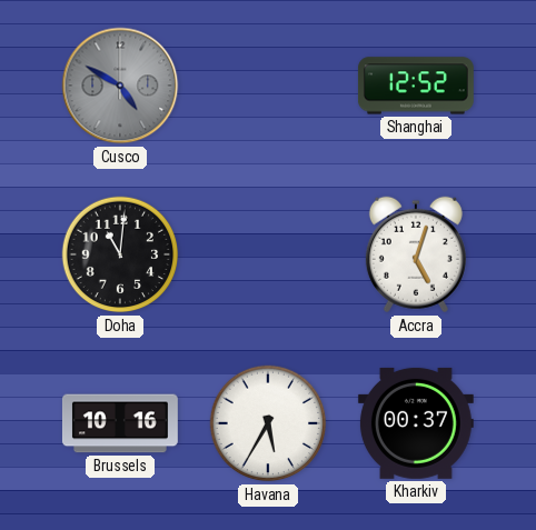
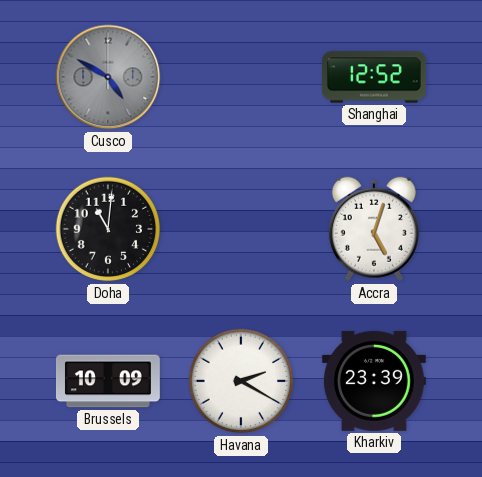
Brussels: 10:16 -> 10:09 (108, 381)
Havana: 5:35 -> 2:20 (241, 381)
Kharkiv: 00:37 -> 23:39 (374, 381)
